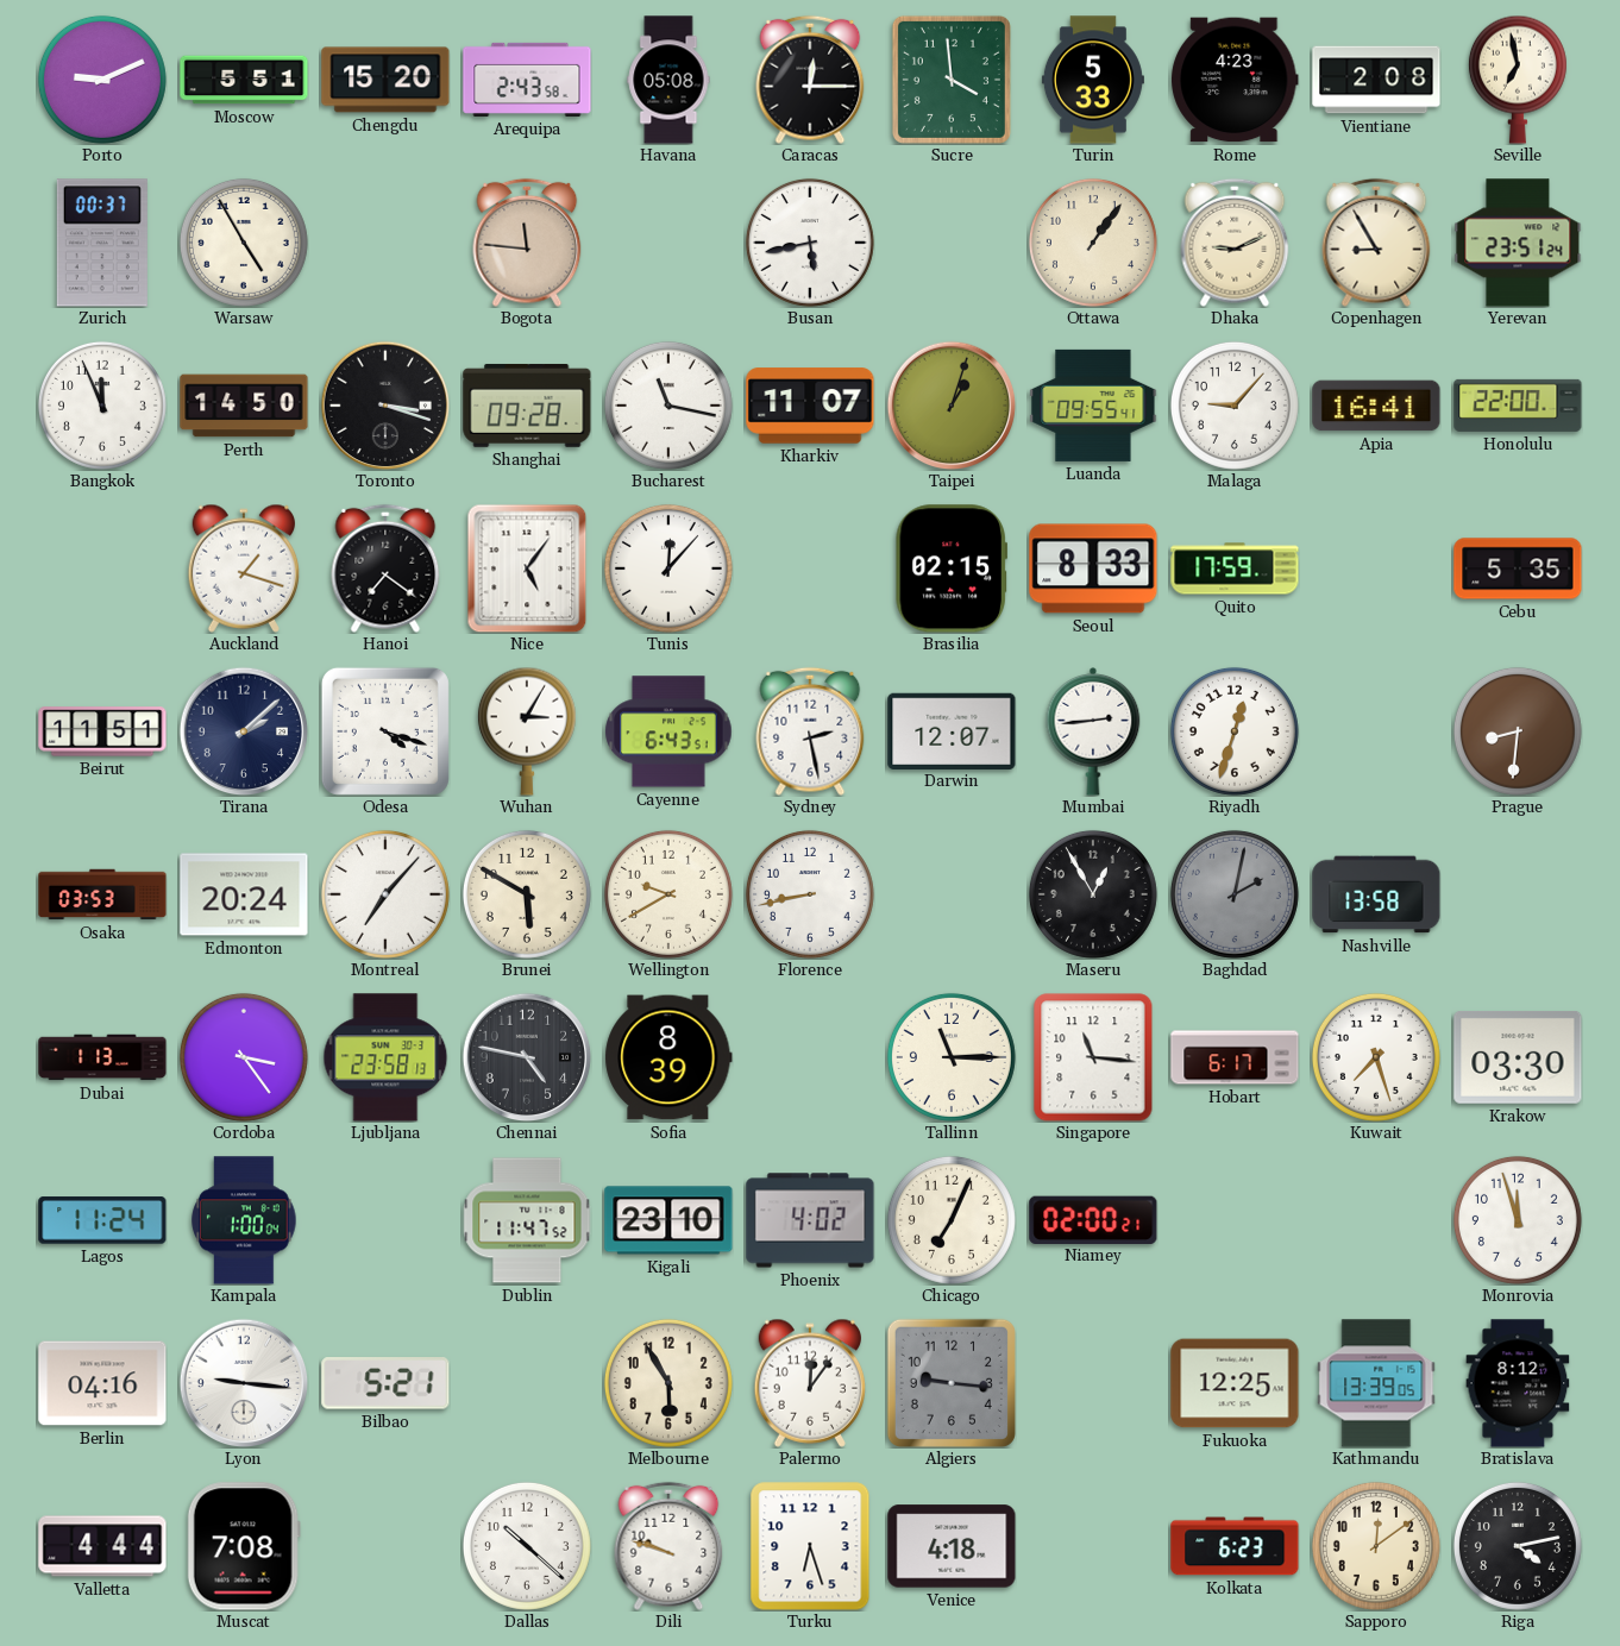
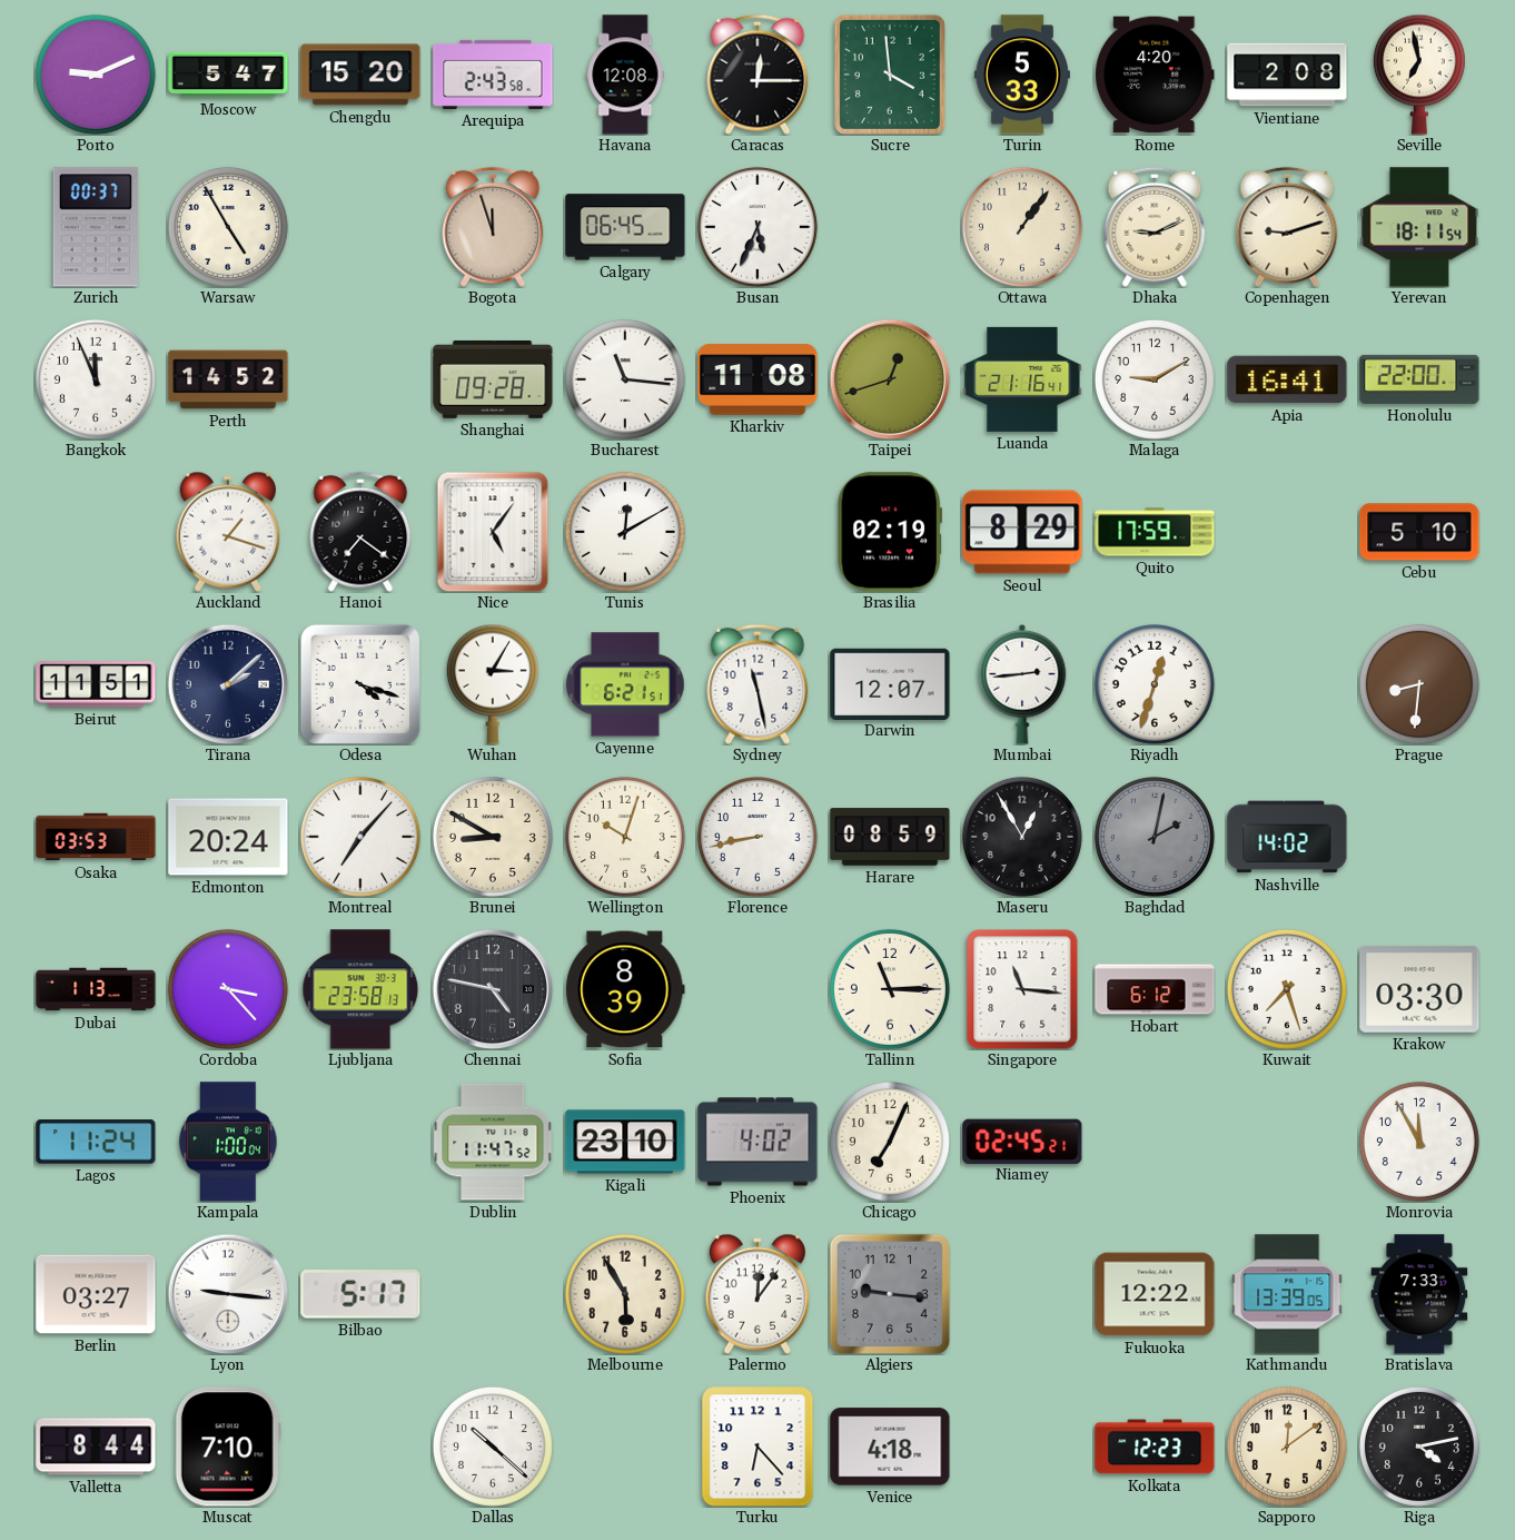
Moscow: 5:51 -> 5:47 (228, 75)
Havana: 05:08 -> 12:08 (625, 75)
Rome: 4:23 -> 4:20 (1156, 75)
Bogota: 11:46 -> 11:57 (493, 227)
Calgary: none -> 06:45 (625, 227)
Busan: 5:43 -> 5:34 (758, 227)
Copenhagen: 8:55 -> 9:12 (1287, 227)
Yerevan: 23:51 -> 18:11 (1419, 227)
Perth: 14:50 -> 14:52 (228, 379)
Toronto: 3:18 -> none (385, 406)
Bucharest: 11:17 -> 11:16 (625, 379)
Kharkiv: 11:07 -> 11:08 (758, 379)
Taipei: 1:03 -> 12:42 (890, 379)
Luanda: 09:55 -> 21:16 (1022, 379)
Malaga: 9:07 -> 9:10 (1155, 379)
Tunis: 12:07 -> 12:10 (625, 532)
Brasilia: 02:15 -> 02:19 (889, 532)
Seoul: 8:33 -> 8:29 (1022, 532)
Cebu: 5:35 -> 5:10 (1419, 532)
Cayenne: 6:43 -> 6:21 (625, 684)
Sydney: 2:28 -> 11:28 (758, 684)
Brunei: 5:50 -> 8:50 (493, 837)
Wellington: 9:40 -> 10:03 (625, 837)
Harare: none -> 08:59 (890, 837)
Nashville: 13:58 -> 14:02 (1287, 837)
Cordoba: 3:24 -> 3:23 (228, 989)
Hobart: 6:17 -> 6:12 (1155, 989)
Niamey: 02:00 -> 02:45 (1022, 1141)
Monrovia: 11:57 -> 11:55 (1419, 1142)
Berlin: 04:16 -> 03:27 (96, 1294)
Bilbao: 5:21 -> 5:17 (360, 1294)
Fukuoka: 12:25 -> 12:22 (1155, 1294)
Bratislava: 8:12 -> 7:33 (1419, 1294)
Valletta: 4:44 -> 8:44 (96, 1447)
Muscat: 7:08 -> 7:10 (228, 1447)
Dili: 9:48 -> none (668, 1546)
Turku: 6:27 -> 6:23 (758, 1447)
Kolkata: 6:23 -> 12:23 (1155, 1447)
